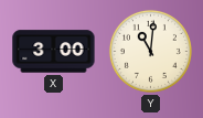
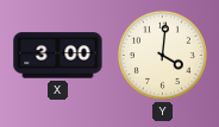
Y: 11:01 -> 4:01 (162, 55)
